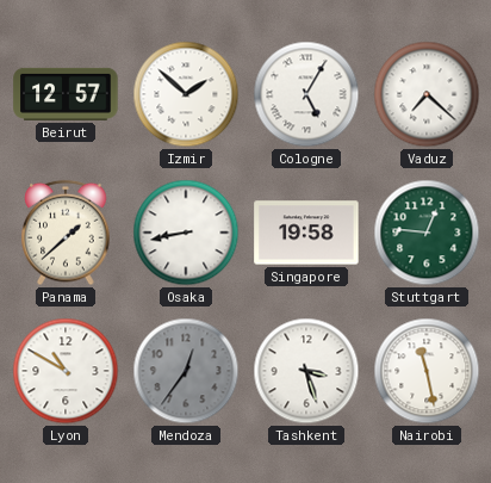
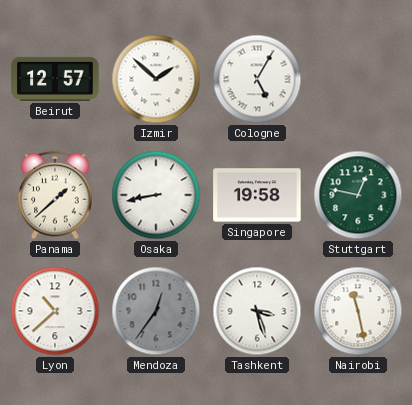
Vaduz: 7:22 -> none (427, 94)
Stuttgart: 12:46 -> 12:47 (358, 195)
Lyon: 10:50 -> 10:38 (55, 311)
